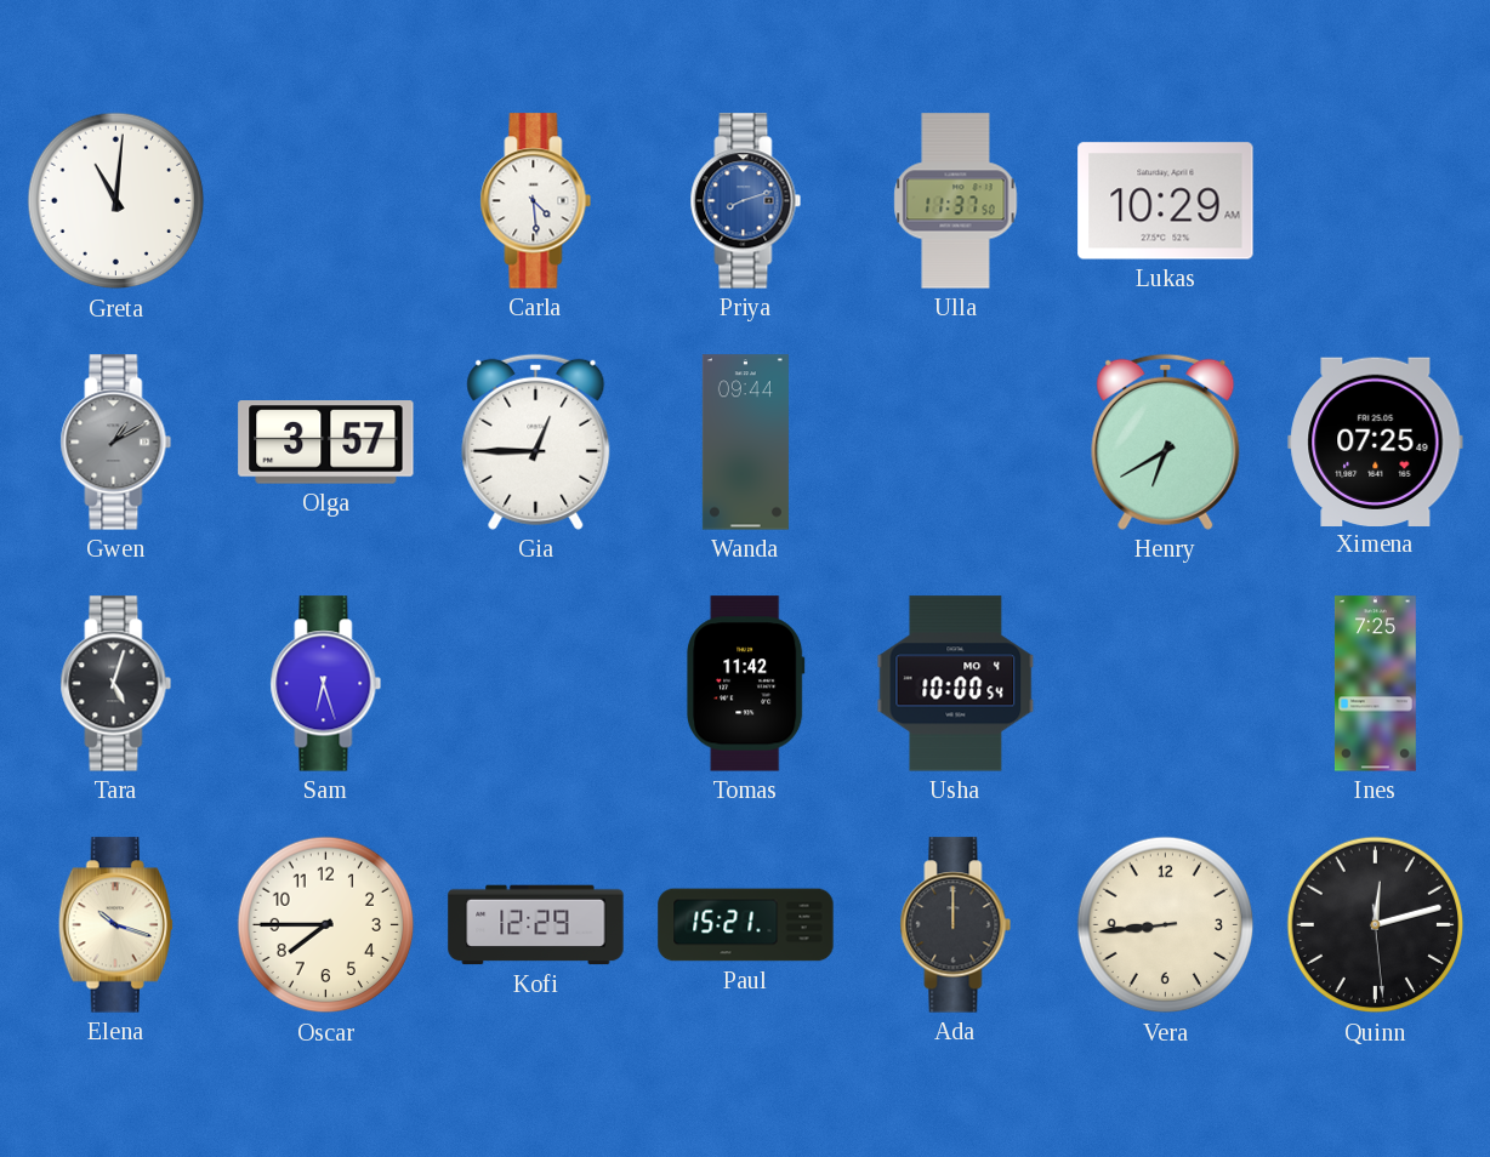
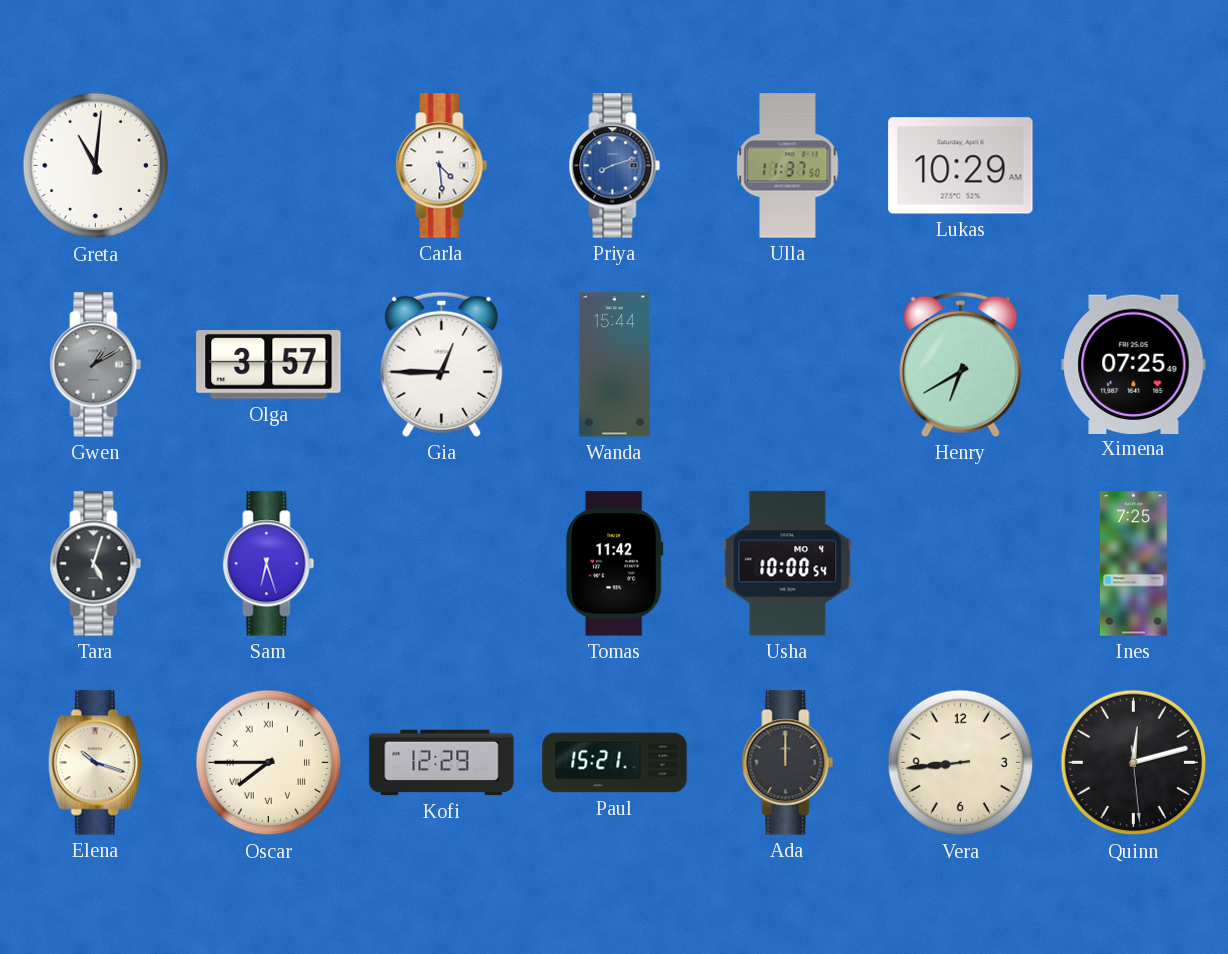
Wanda: 09:44 -> 15:44 (614, 365)
Oscar numerals: Arabic -> Roman (269, 763)
